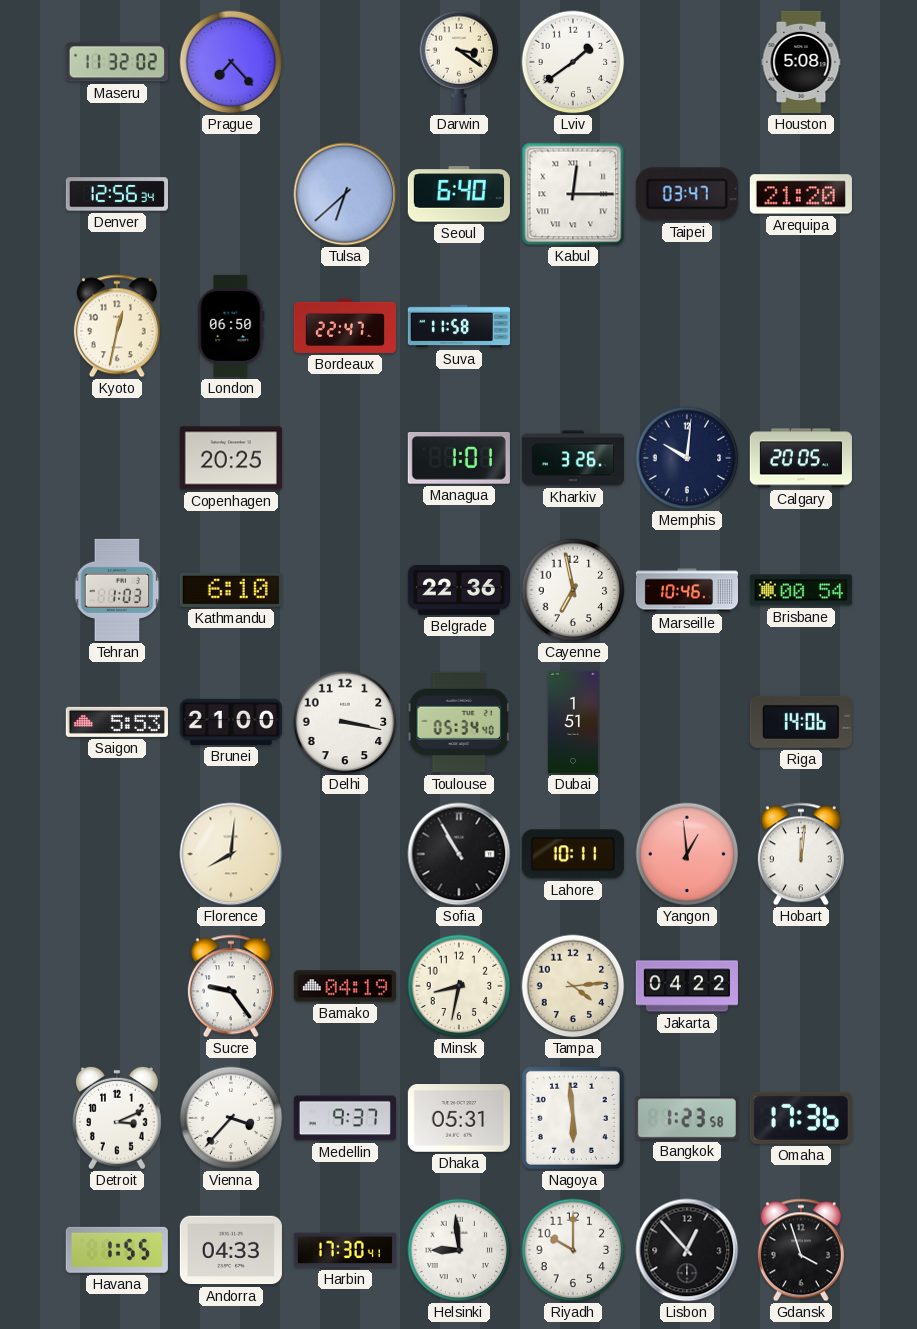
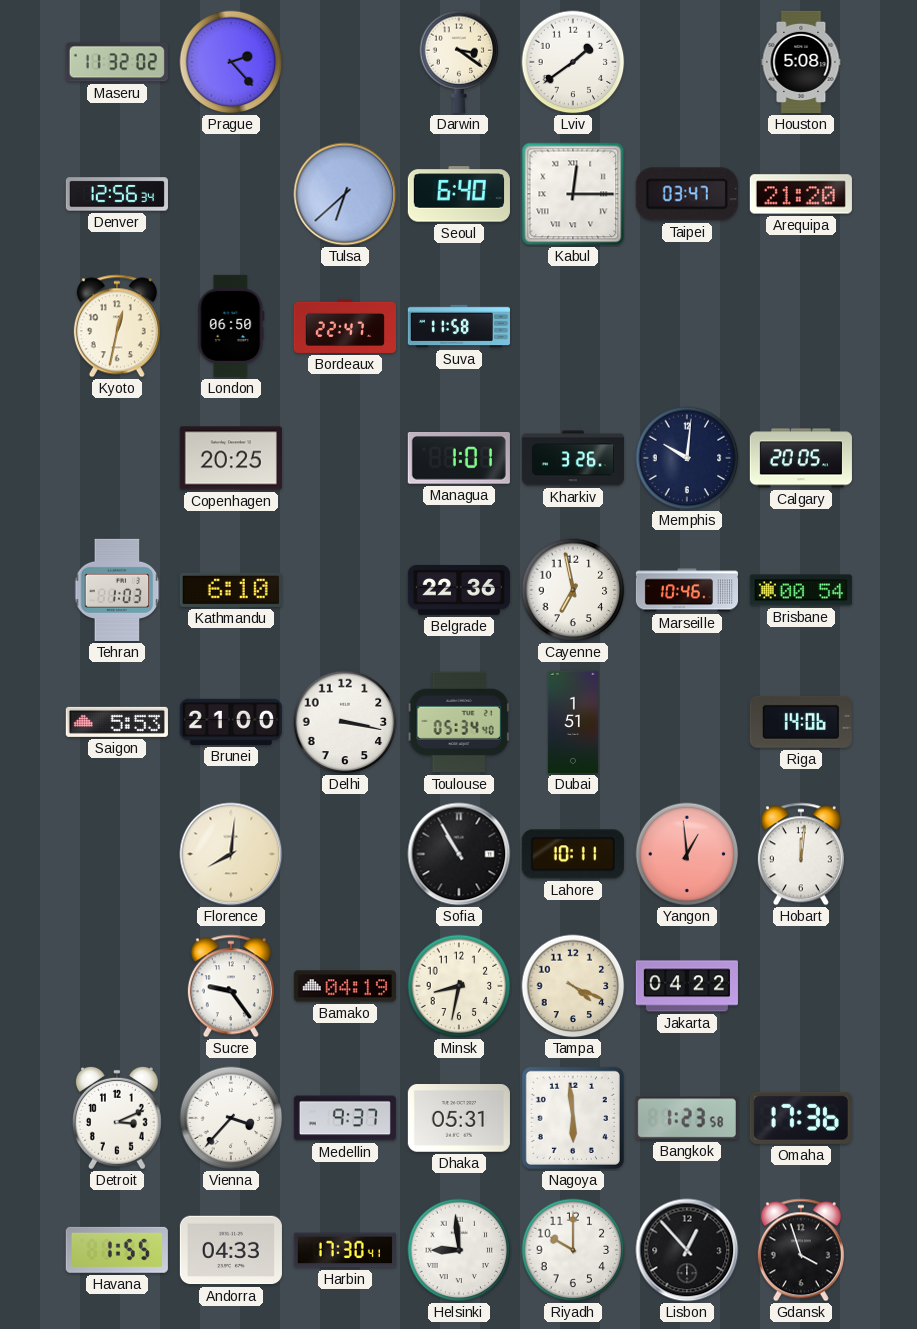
Prague: 7:23 -> 2:23 (231, 62)
Tampa: 4:14 -> 4:19 (573, 986)
